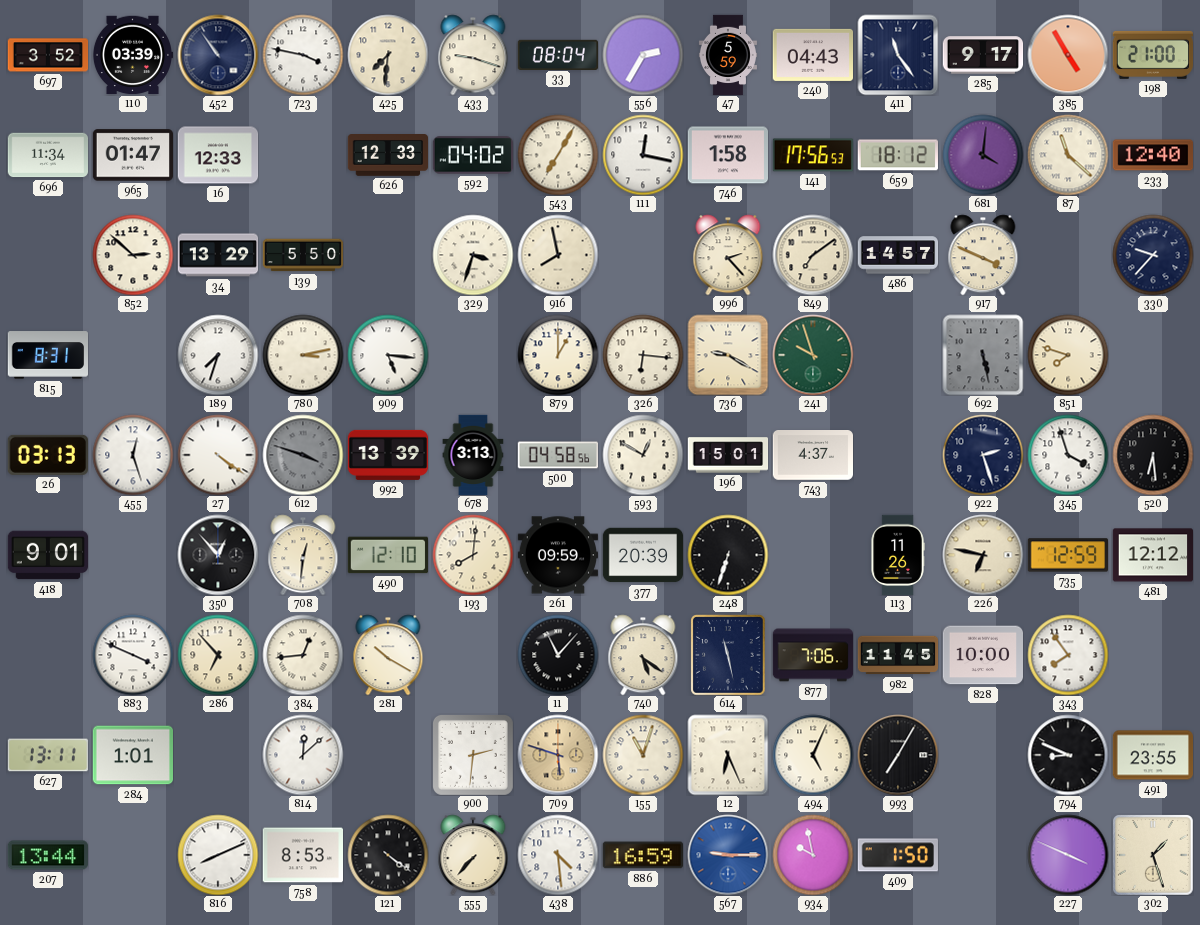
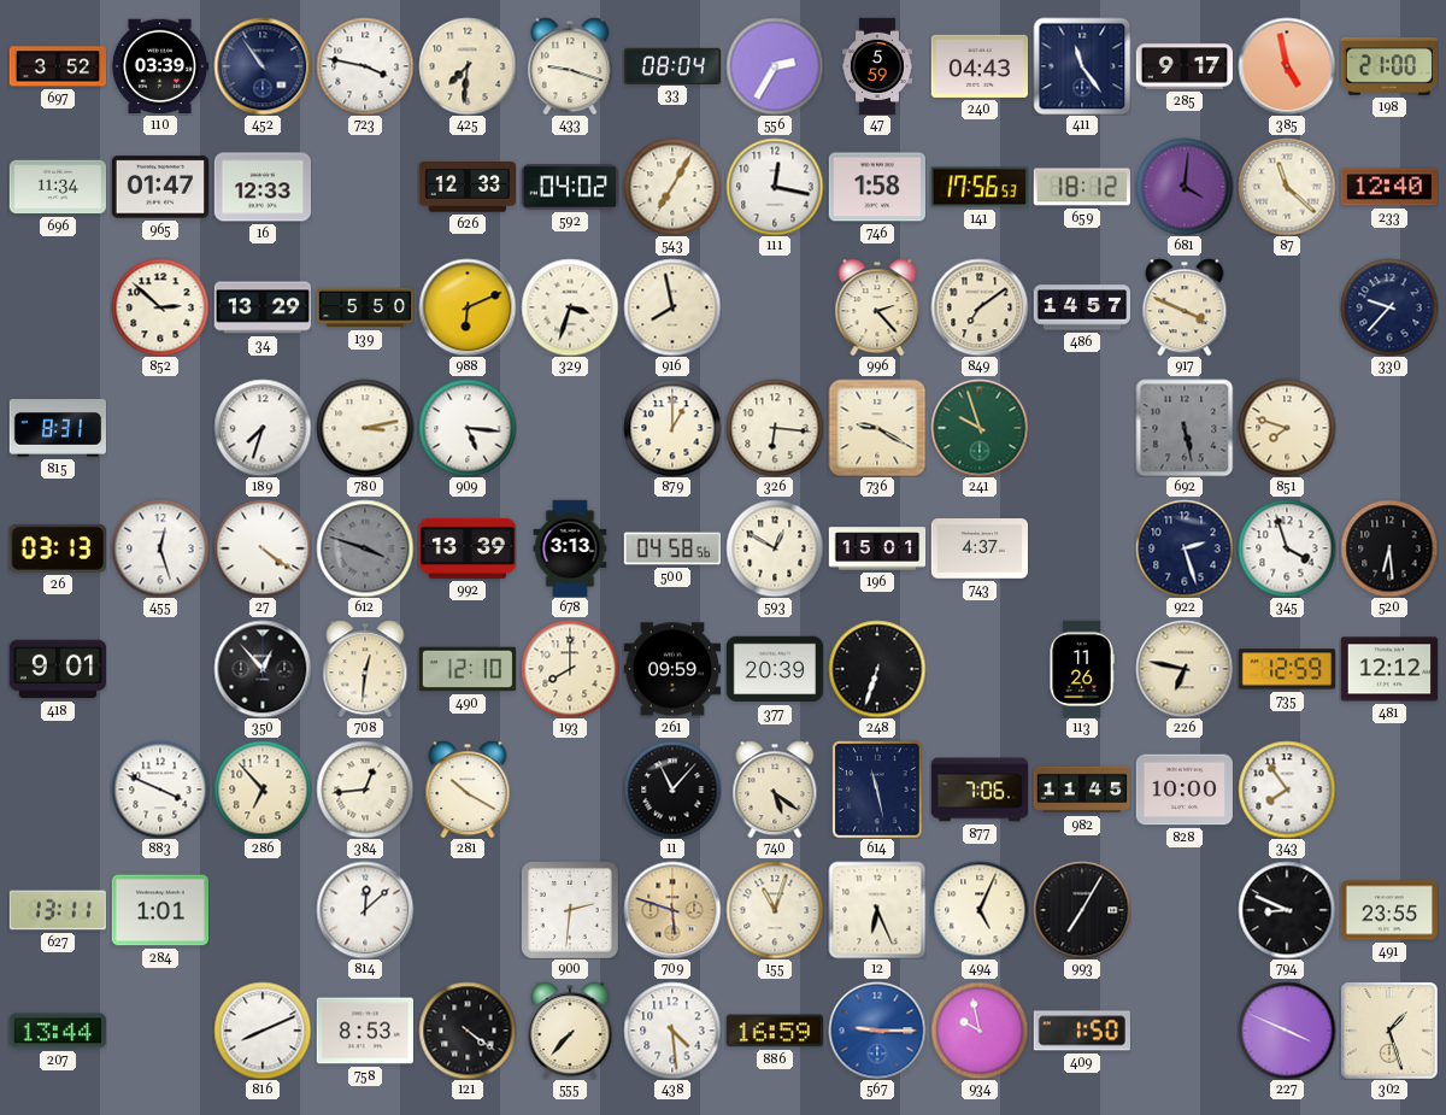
385: 4:55 -> 4:58 (1287, 66)
988: none -> 6:11 (468, 307)
193: 8:01 -> 8:00 (570, 669)
